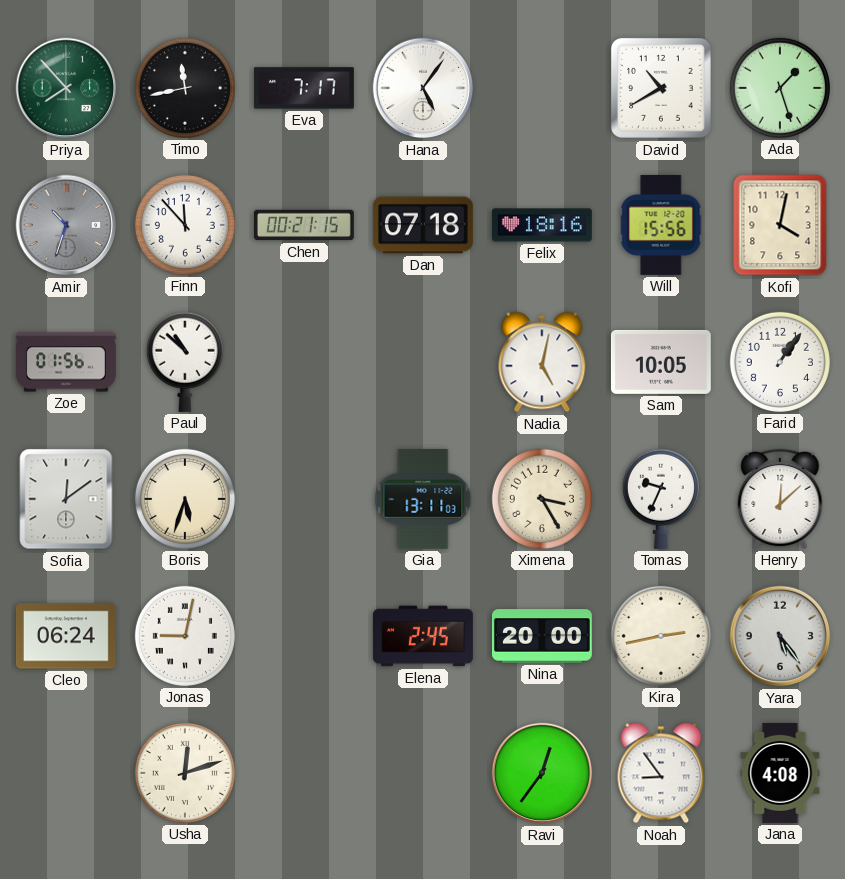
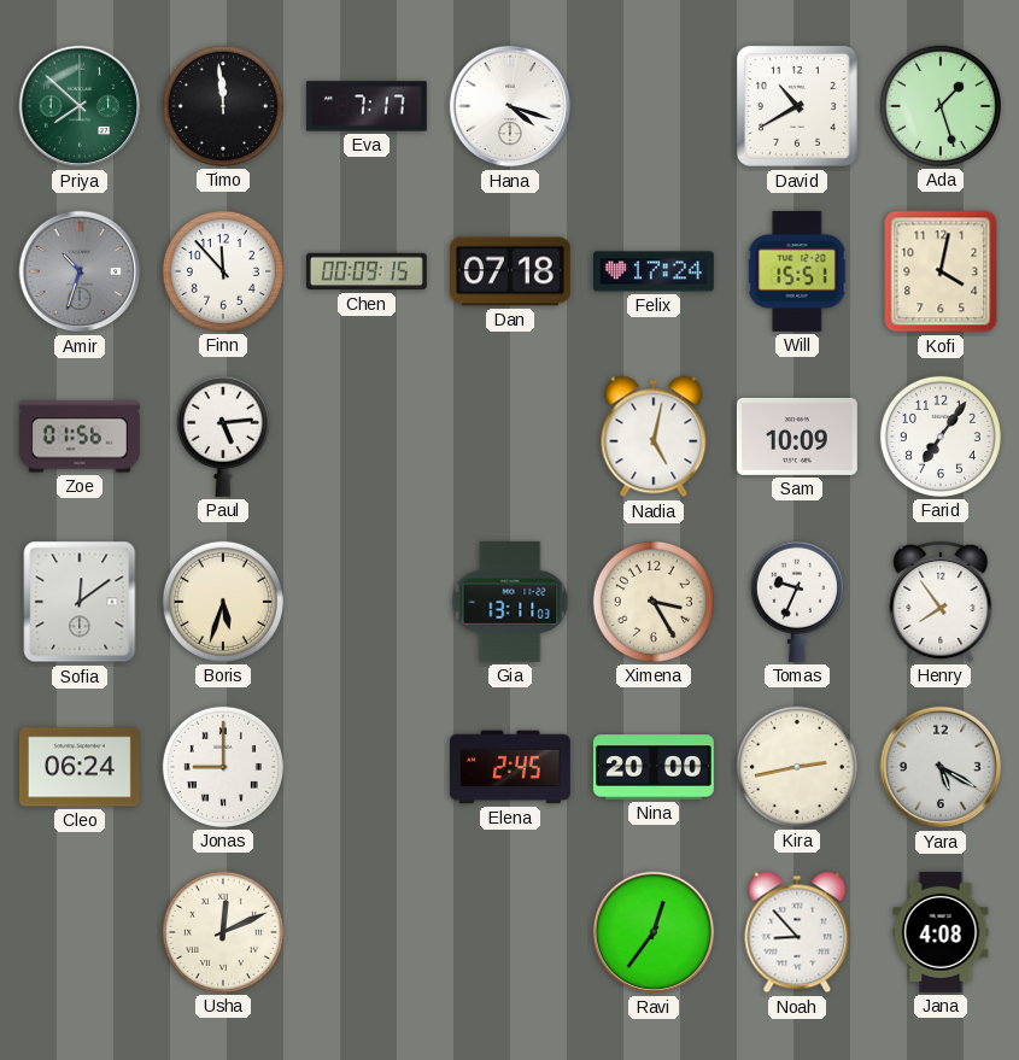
Priya: 7:53 -> 7:52 (80, 106)
Timo: 11:43 -> 11:59 (223, 106)
Hana: 5:06 -> 4:18 (510, 106)
Chen: 00:21 -> 00:09 (367, 271)
Felix: 18:16 -> 17:24 (654, 271)
Will: 15:56 -> 15:51 (797, 271)
Paul: 10:52 -> 5:14 (223, 437)
Sam: 10:05 -> 10:09 (797, 437)
Farid: 1:06 -> 7:06 (941, 437)
Henry: 12:08 -> 7:54 (941, 602)
Jonas: 9:02 -> 9:00 (223, 767)
Yara: 5:24 -> 5:20 (941, 767)
Usha: 12:12 -> 12:11 (223, 932)
Noah: 8:54 -> 8:53 (797, 932)
